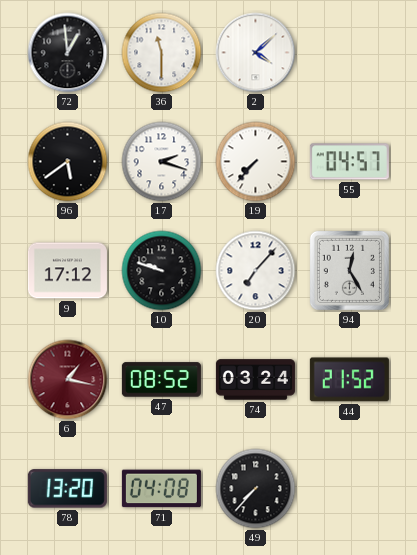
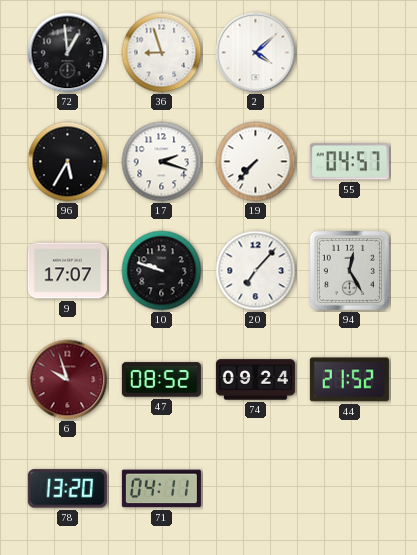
36: 11:30 -> 8:57 (162, 53)
96: 5:39 -> 5:35 (68, 162)
9: 17:12 -> 17:07 (67, 271)
6: 1:17 -> 9:57 (68, 380)
74: 03:24 -> 09:24 (255, 380)
71: 04:08 -> 04:11 (161, 489)
49: 7:37 -> none (256, 489)
